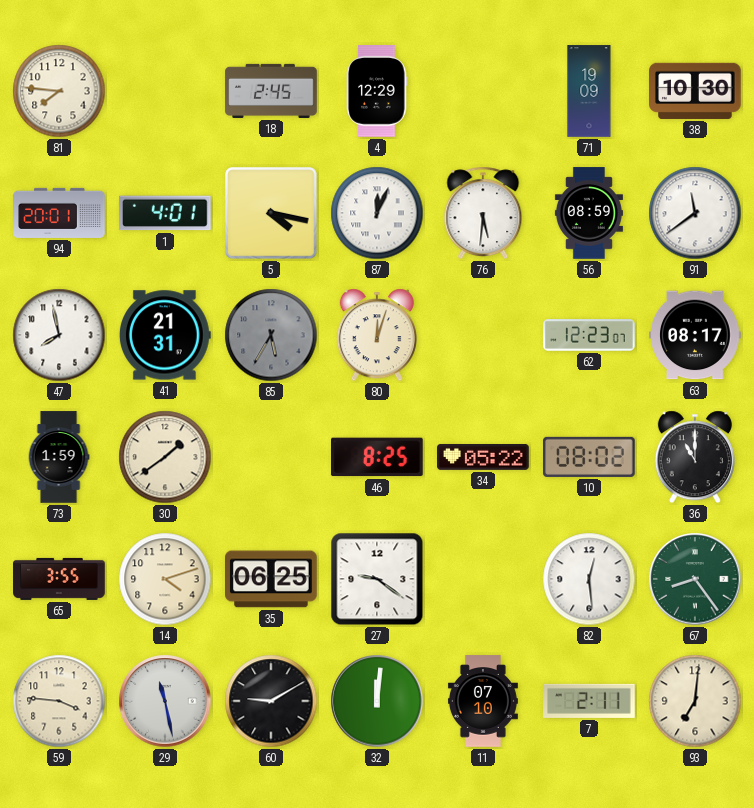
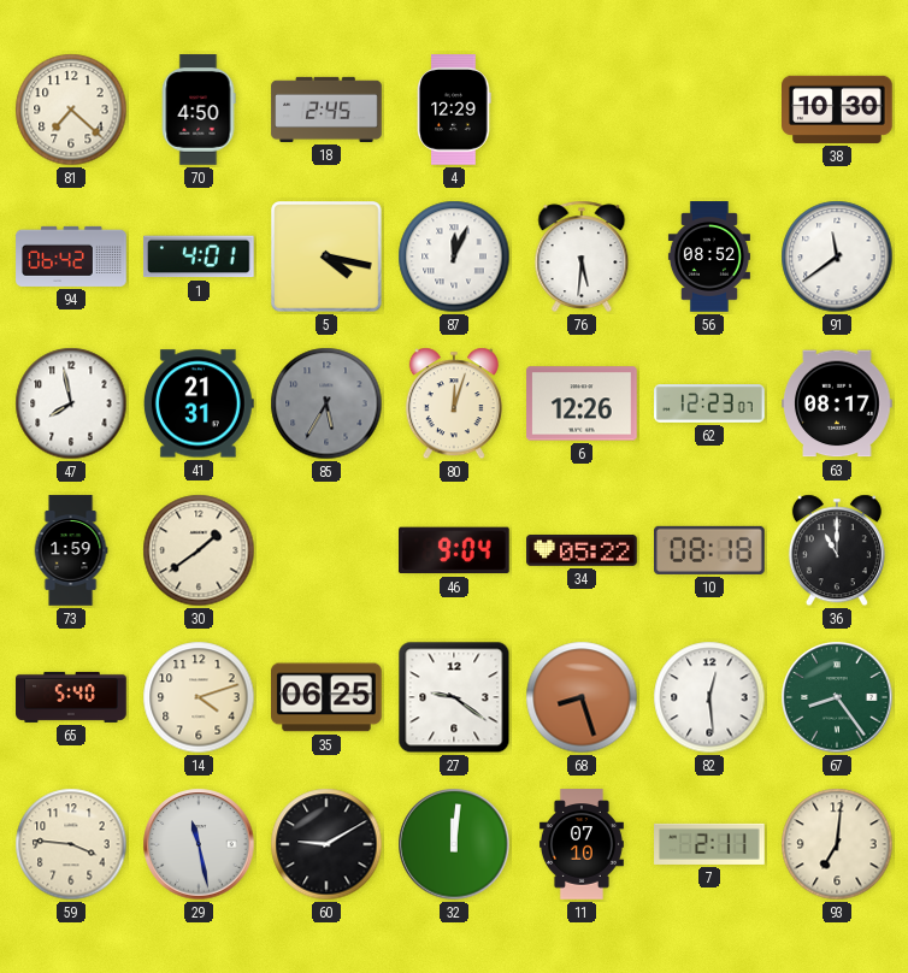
81: 7:46 -> 7:22 (71, 110)
70: none -> 4:50 (199, 110)
71: 19:09 -> none (589, 91)
94: 20:01 -> 06:42 (71, 256)
56: 08:59 -> 08:52 (709, 256)
6: none -> 12:26 (582, 403)
46: 8:25 -> 9:04 (455, 550)
10: 08:02 -> 08:18 (709, 550)
65: 3:55 -> 5:40 (71, 697)
68: none -> 8:27 (582, 697)
